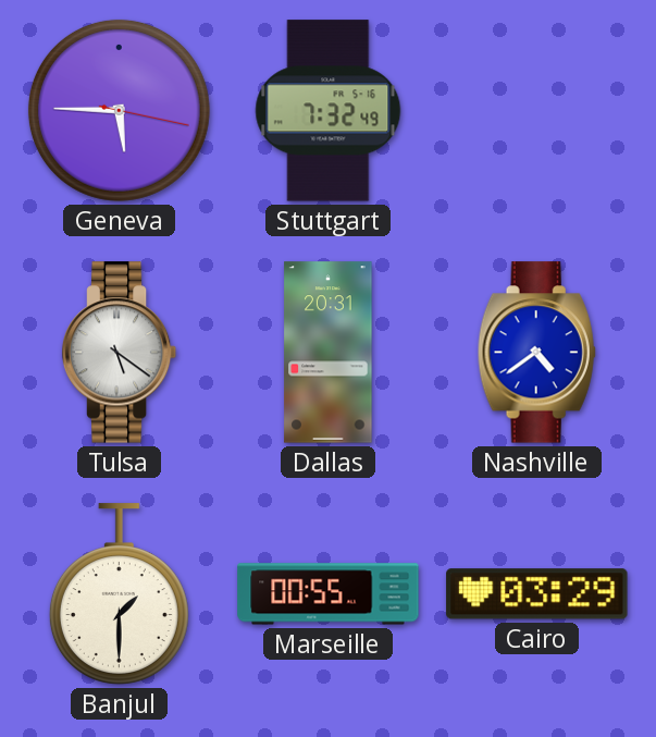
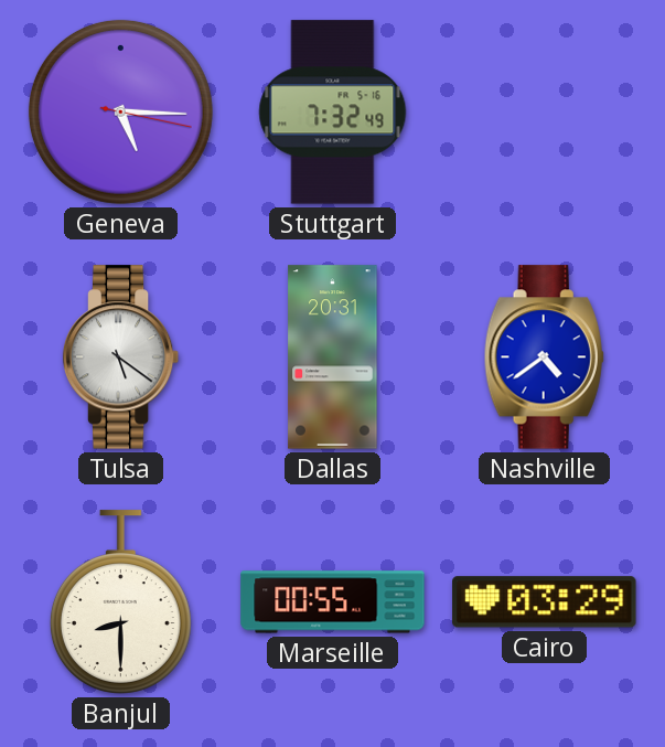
Geneva: 5:45 -> 5:15 (120, 111)
Banjul: 1:30 -> 8:30 (120, 602)
